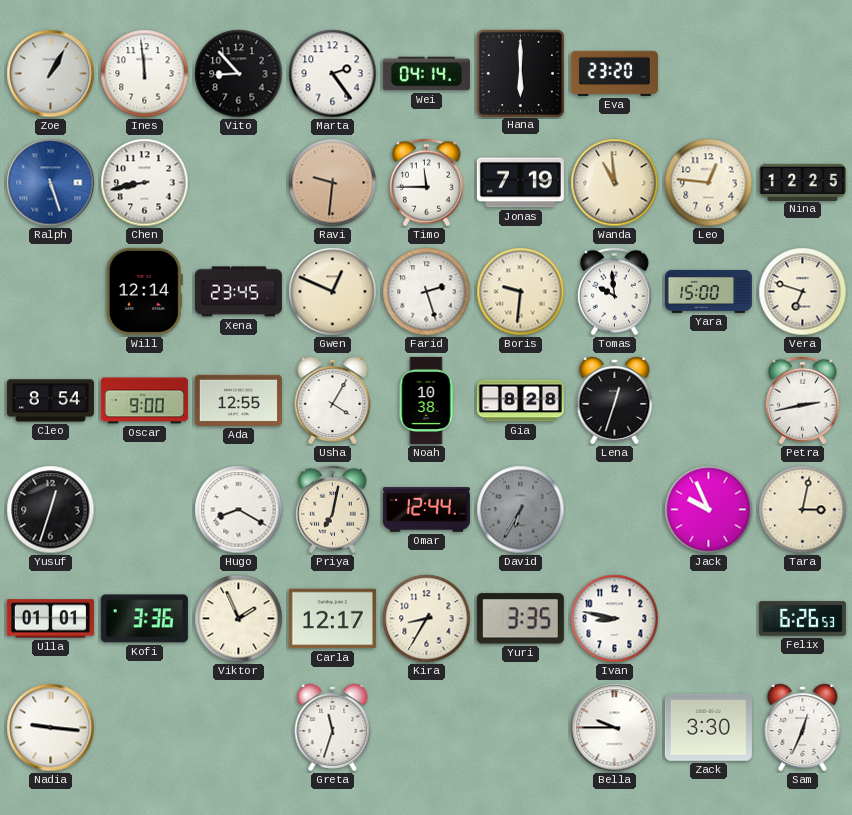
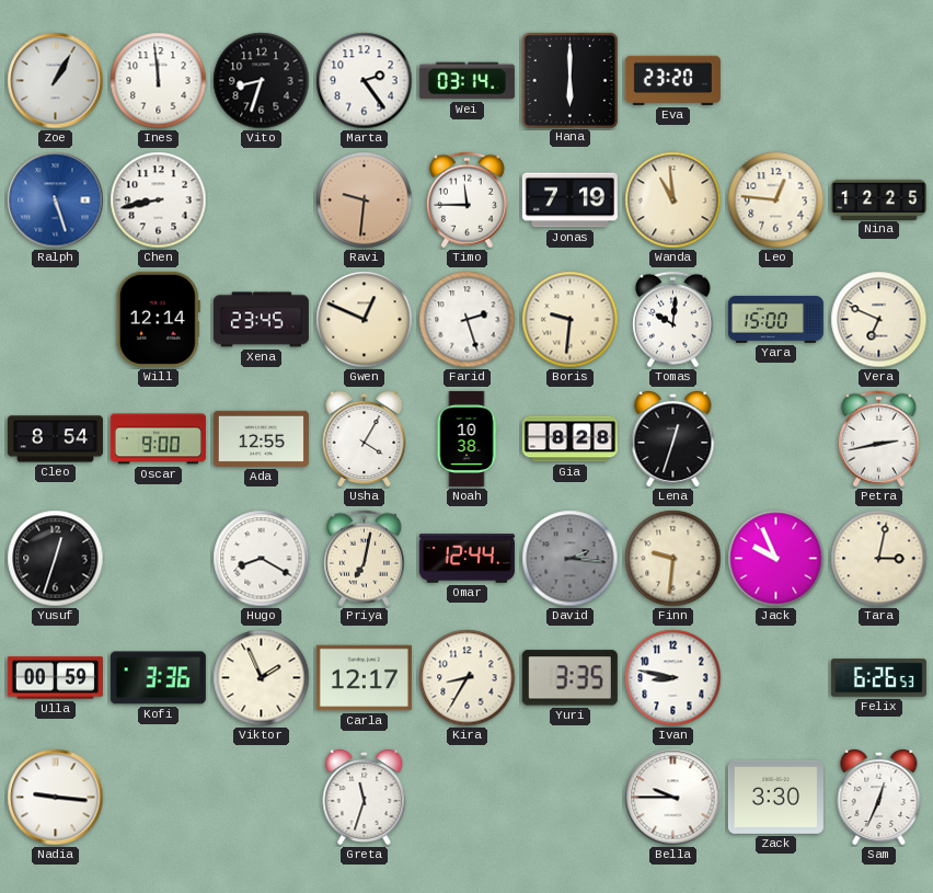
Vito: 8:53 -> 8:33 (262, 81)
Wei: 04:14 -> 03:14 (466, 81)
Tomas: 9:59 -> 10:01 (672, 320)
Vera: 6:48 -> 6:49 (879, 320)
David: 6:35 -> 2:16 (571, 559)
Finn: none -> 9:31 (673, 559)
Ulla: 01:01 -> 00:59 (55, 678)
